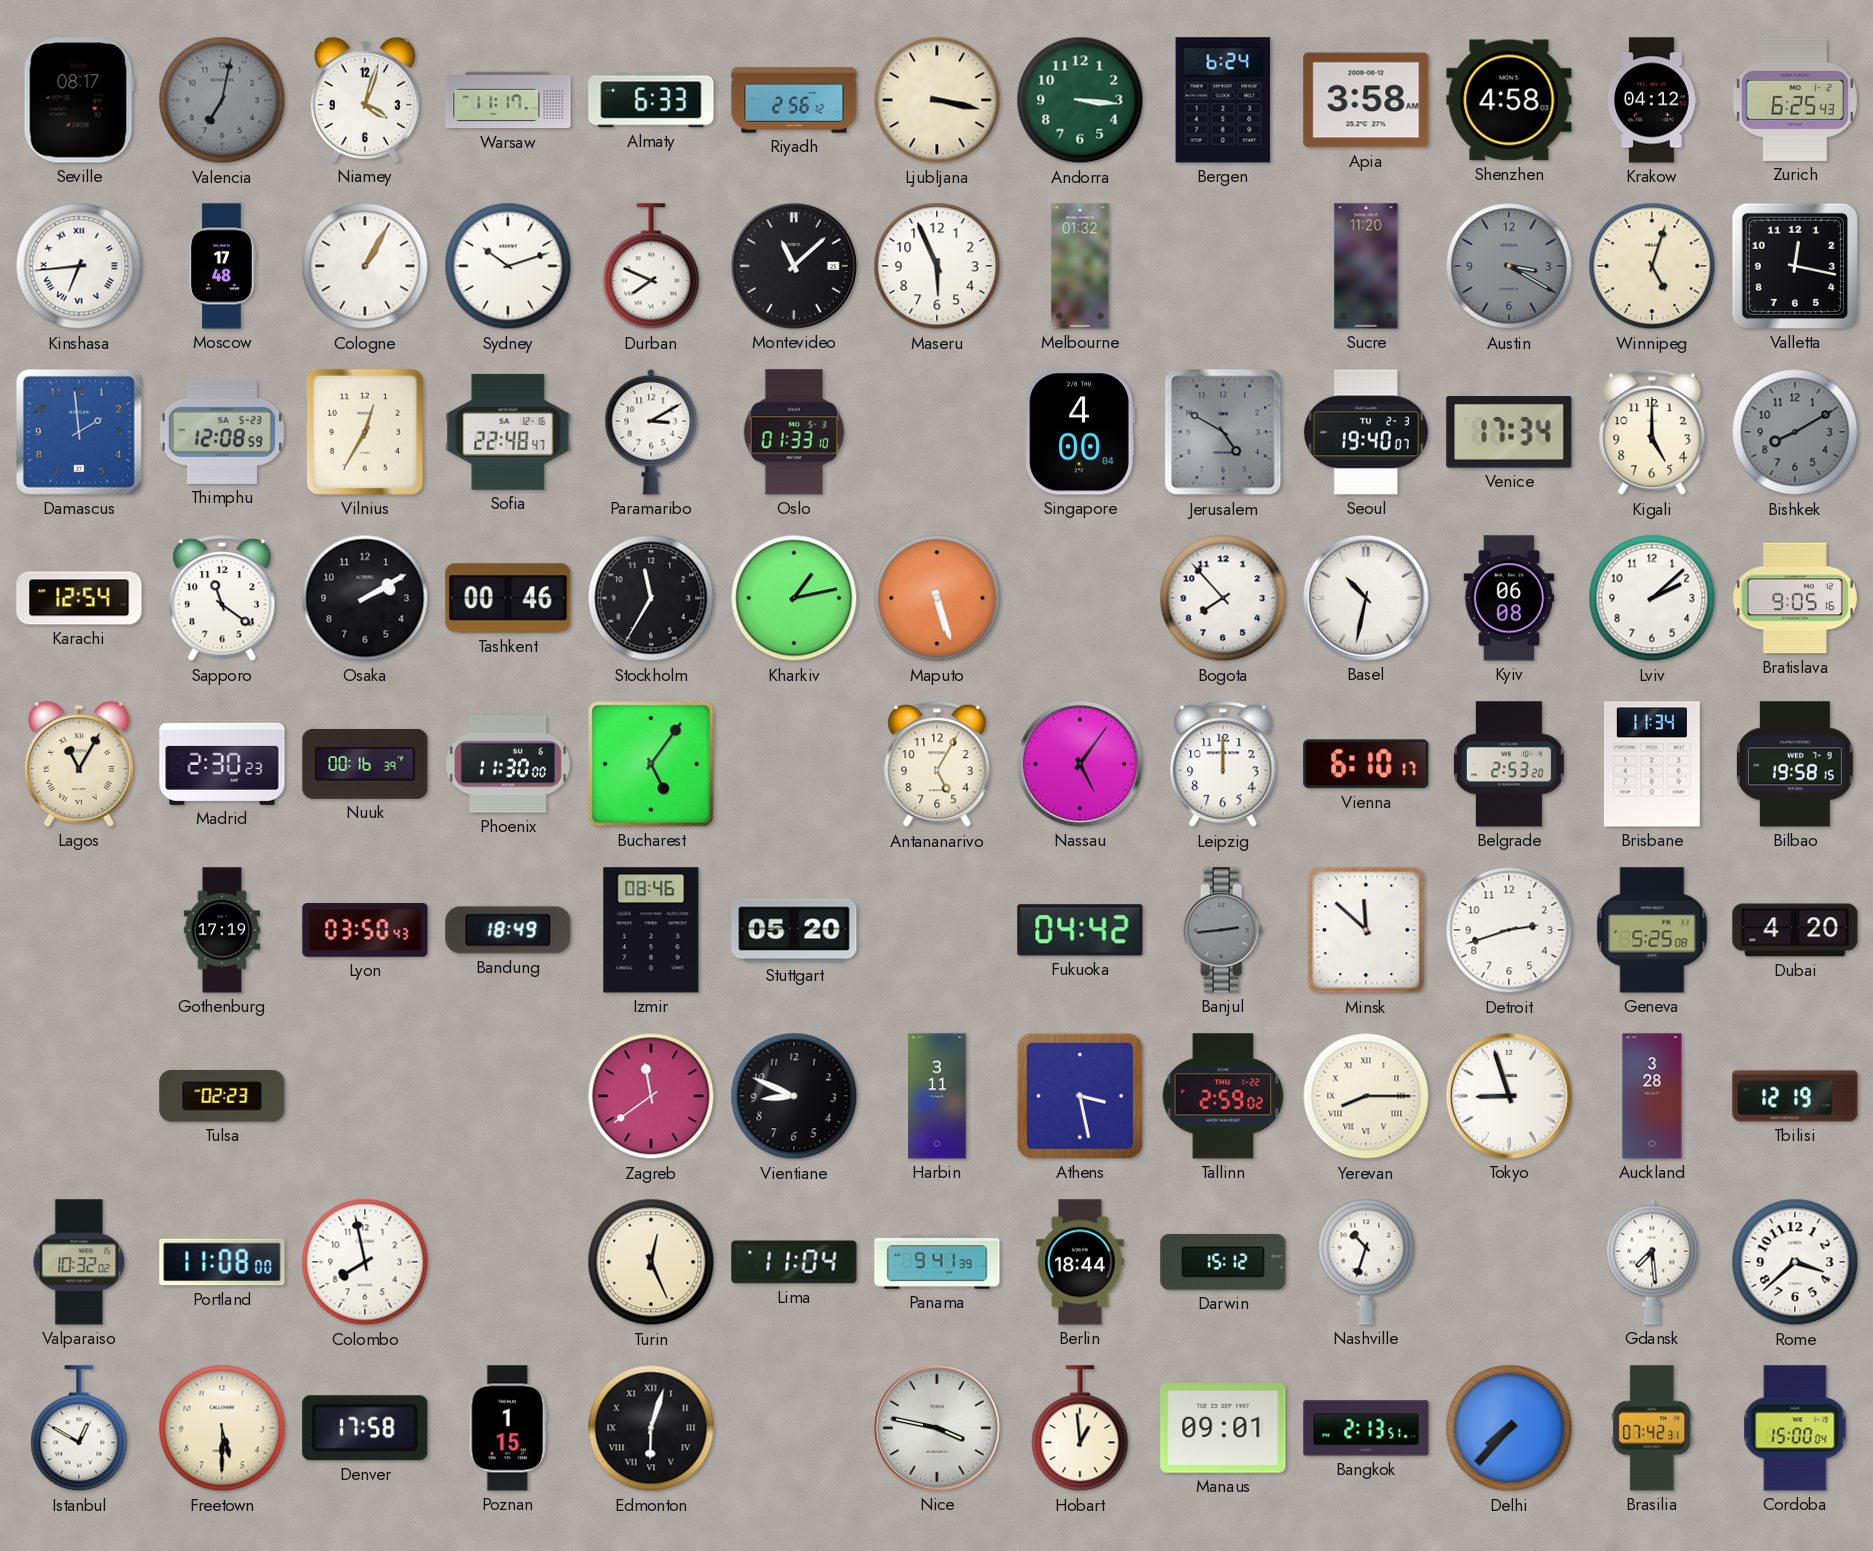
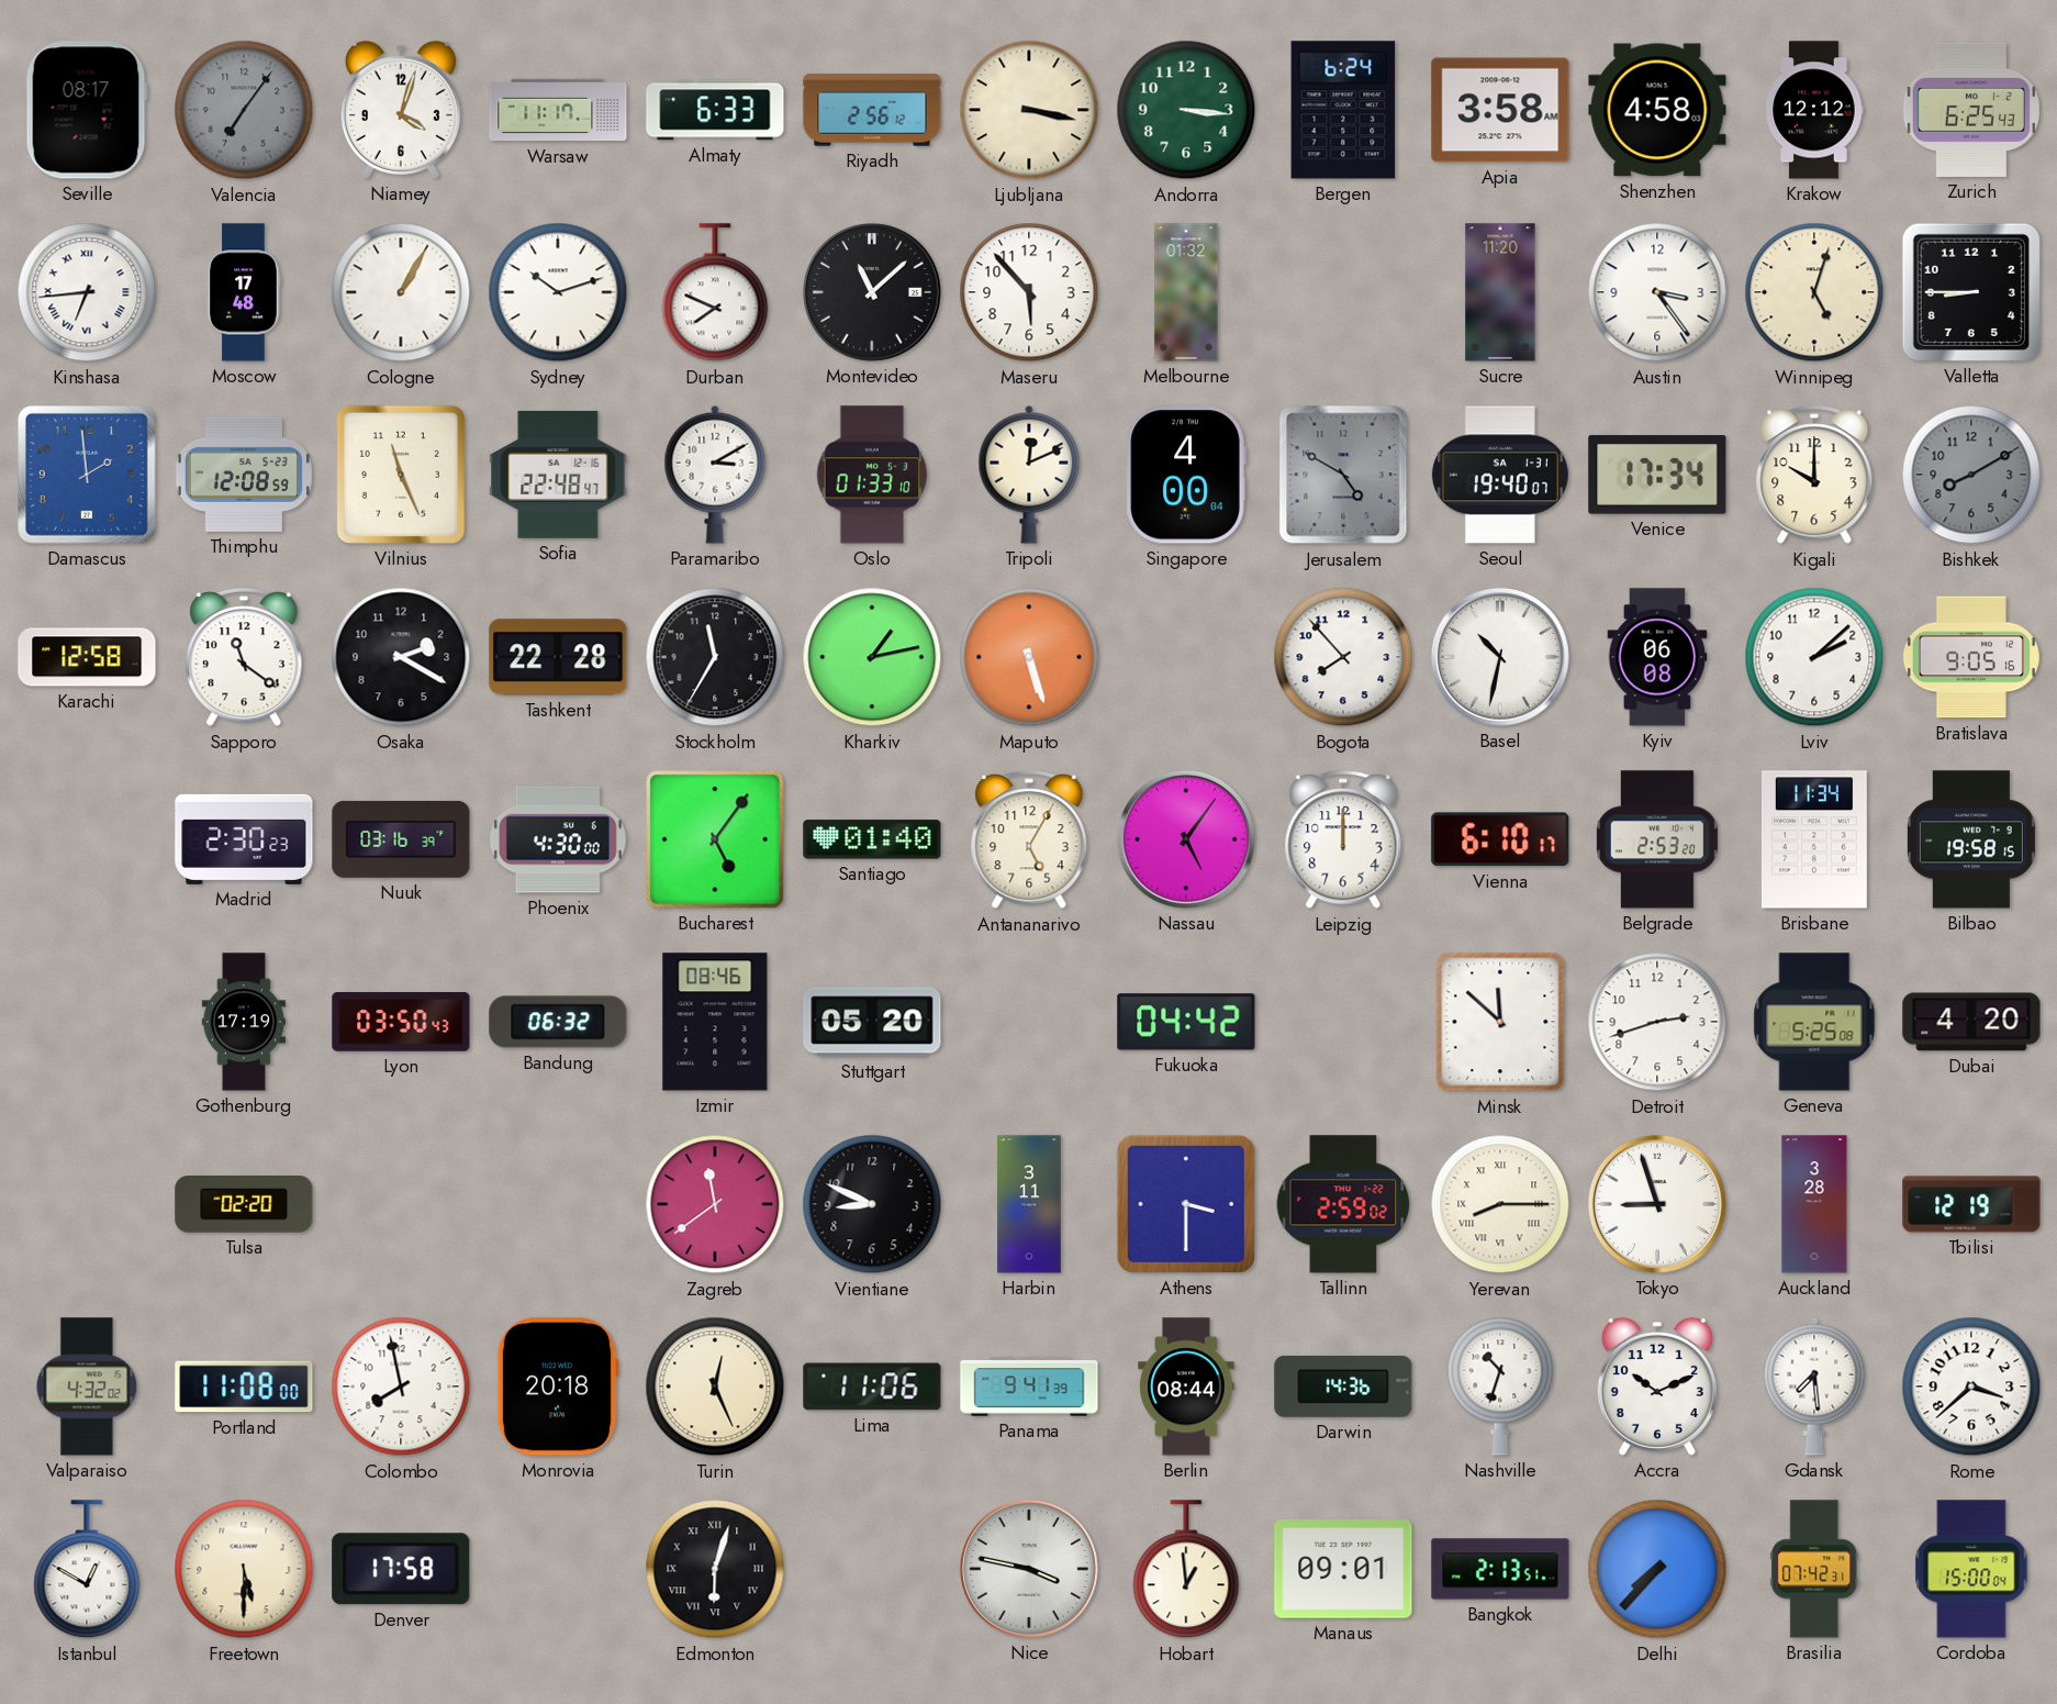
Valencia: 7:02 -> 7:06 (244, 110)
Krakow: 04:12 -> 12:12 (1814, 110)
Maseru: 5:56 -> 5:53 (1029, 292)
Austin: 3:20 -> 3:24 (1657, 292)
Austin dial: grey -> white (1657, 292)
Valletta: 12:17 -> 8:45 (1971, 292)
Vilnius: 12:35 -> 11:26 (401, 475)
Tripoli: none -> 12:11 (1029, 475)
Seoul date: TU 2-3 -> SA 1-31 (1500, 475)
Kigali: 5:00 -> 10:00 (1814, 476)
Karachi: 12:54 -> 12:58 (87, 657)
Osaka: 2:10 -> 2:20 (401, 657)
Tashkent: 00:46 -> 22:28 (558, 657)
Lagos: 11:05 -> none (79, 764)
Nuuk: 00:16 -> 03:16 (401, 839)
Phoenix: 11:30 -> 4:30 (558, 839)
Santiago: none -> 01:40 (872, 839)
Bandung: 18:49 -> 06:32 (558, 1022)
Banjul: 2:44 -> none (1223, 930)
Tulsa: 02:23 -> 02:20 (244, 1205)
Athens: 3:28 -> 3:30 (1186, 1204)
Valparaiso: 10:32 -> 4:32 (87, 1386)
Monrovia: none -> 20:18 (558, 1386)
Lima: 11:04 -> 11:06 (872, 1386)
Berlin: 18:44 -> 08:44 (1186, 1386)
Darwin: 15:12 -> 14:36 (1343, 1386)
Accra: none -> 10:11 (1657, 1386)
Poznan: 1:15 -> none (508, 1428)
